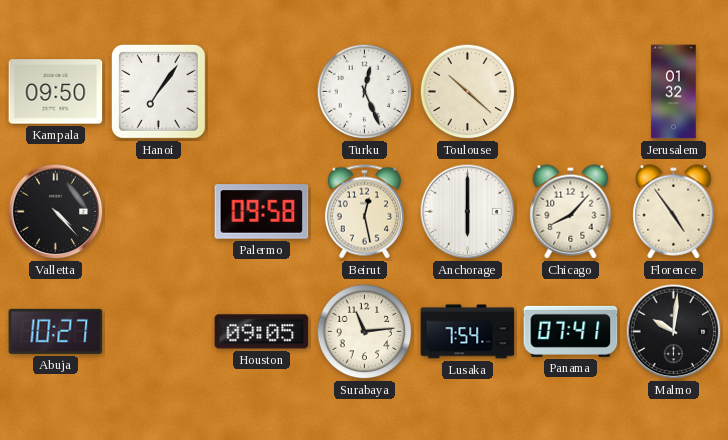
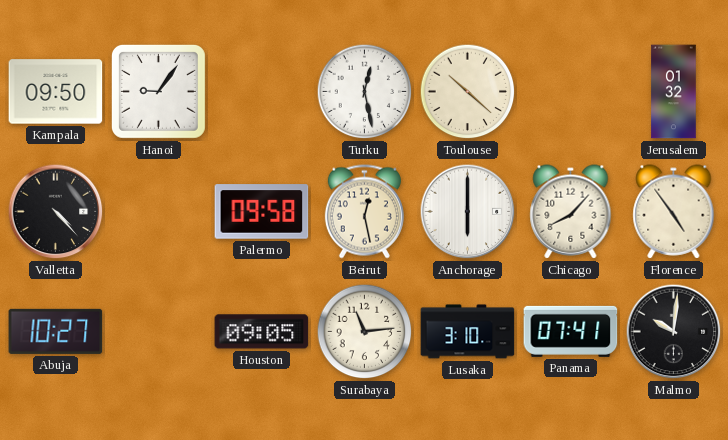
Hanoi: 7:06 -> 9:06 (158, 91)
Turku: 12:26 -> 12:28 (365, 92)
Lusaka: 7:54 -> 3:10 (468, 332)
